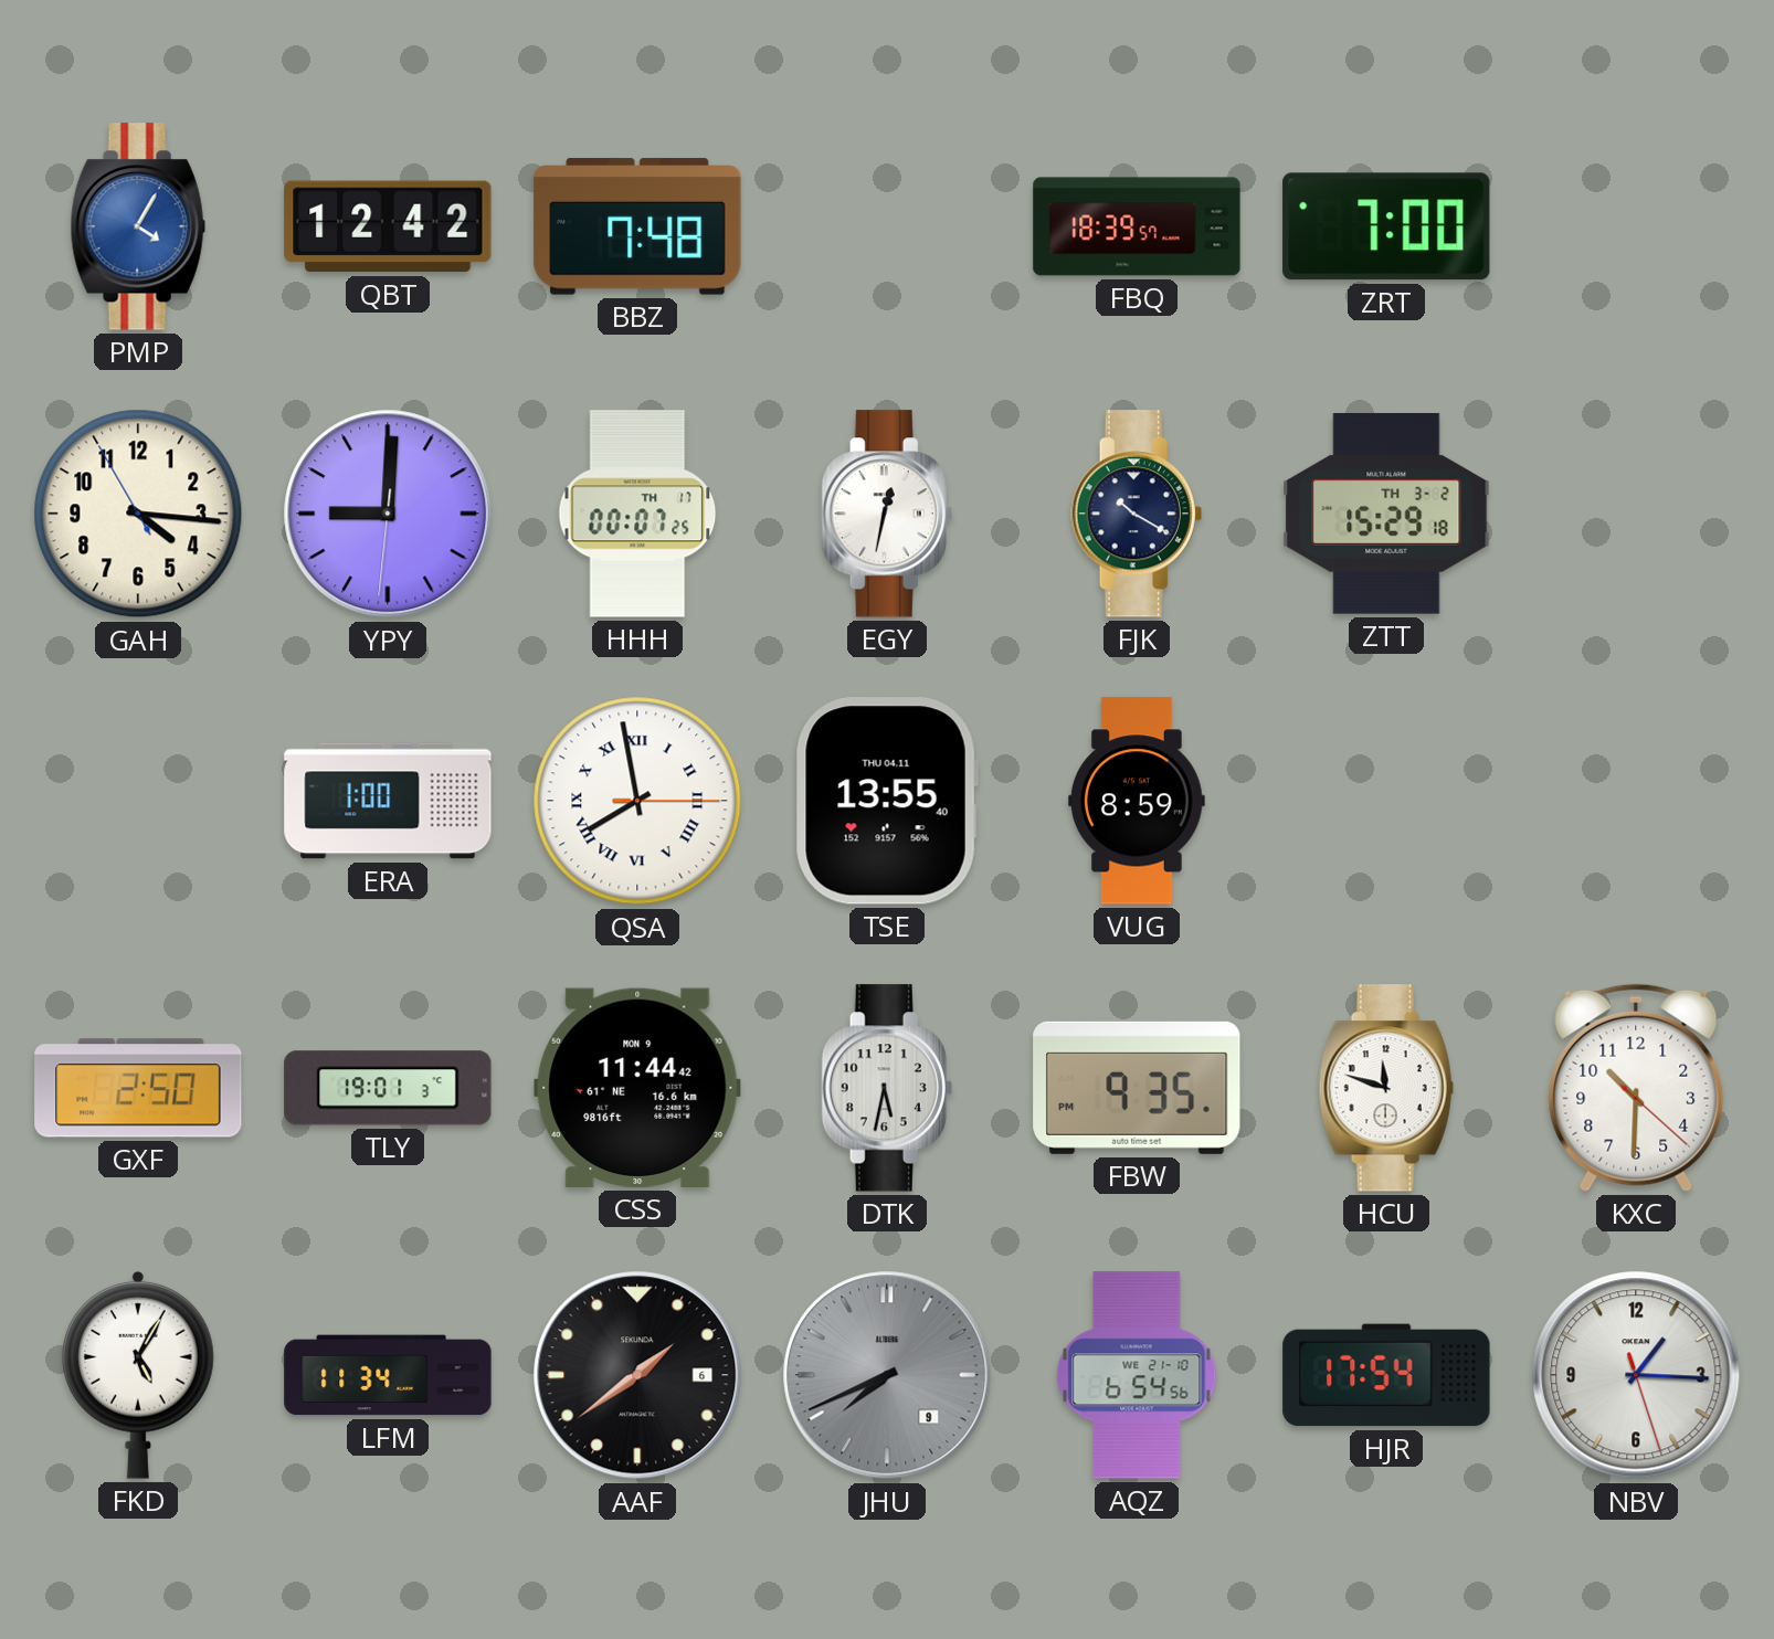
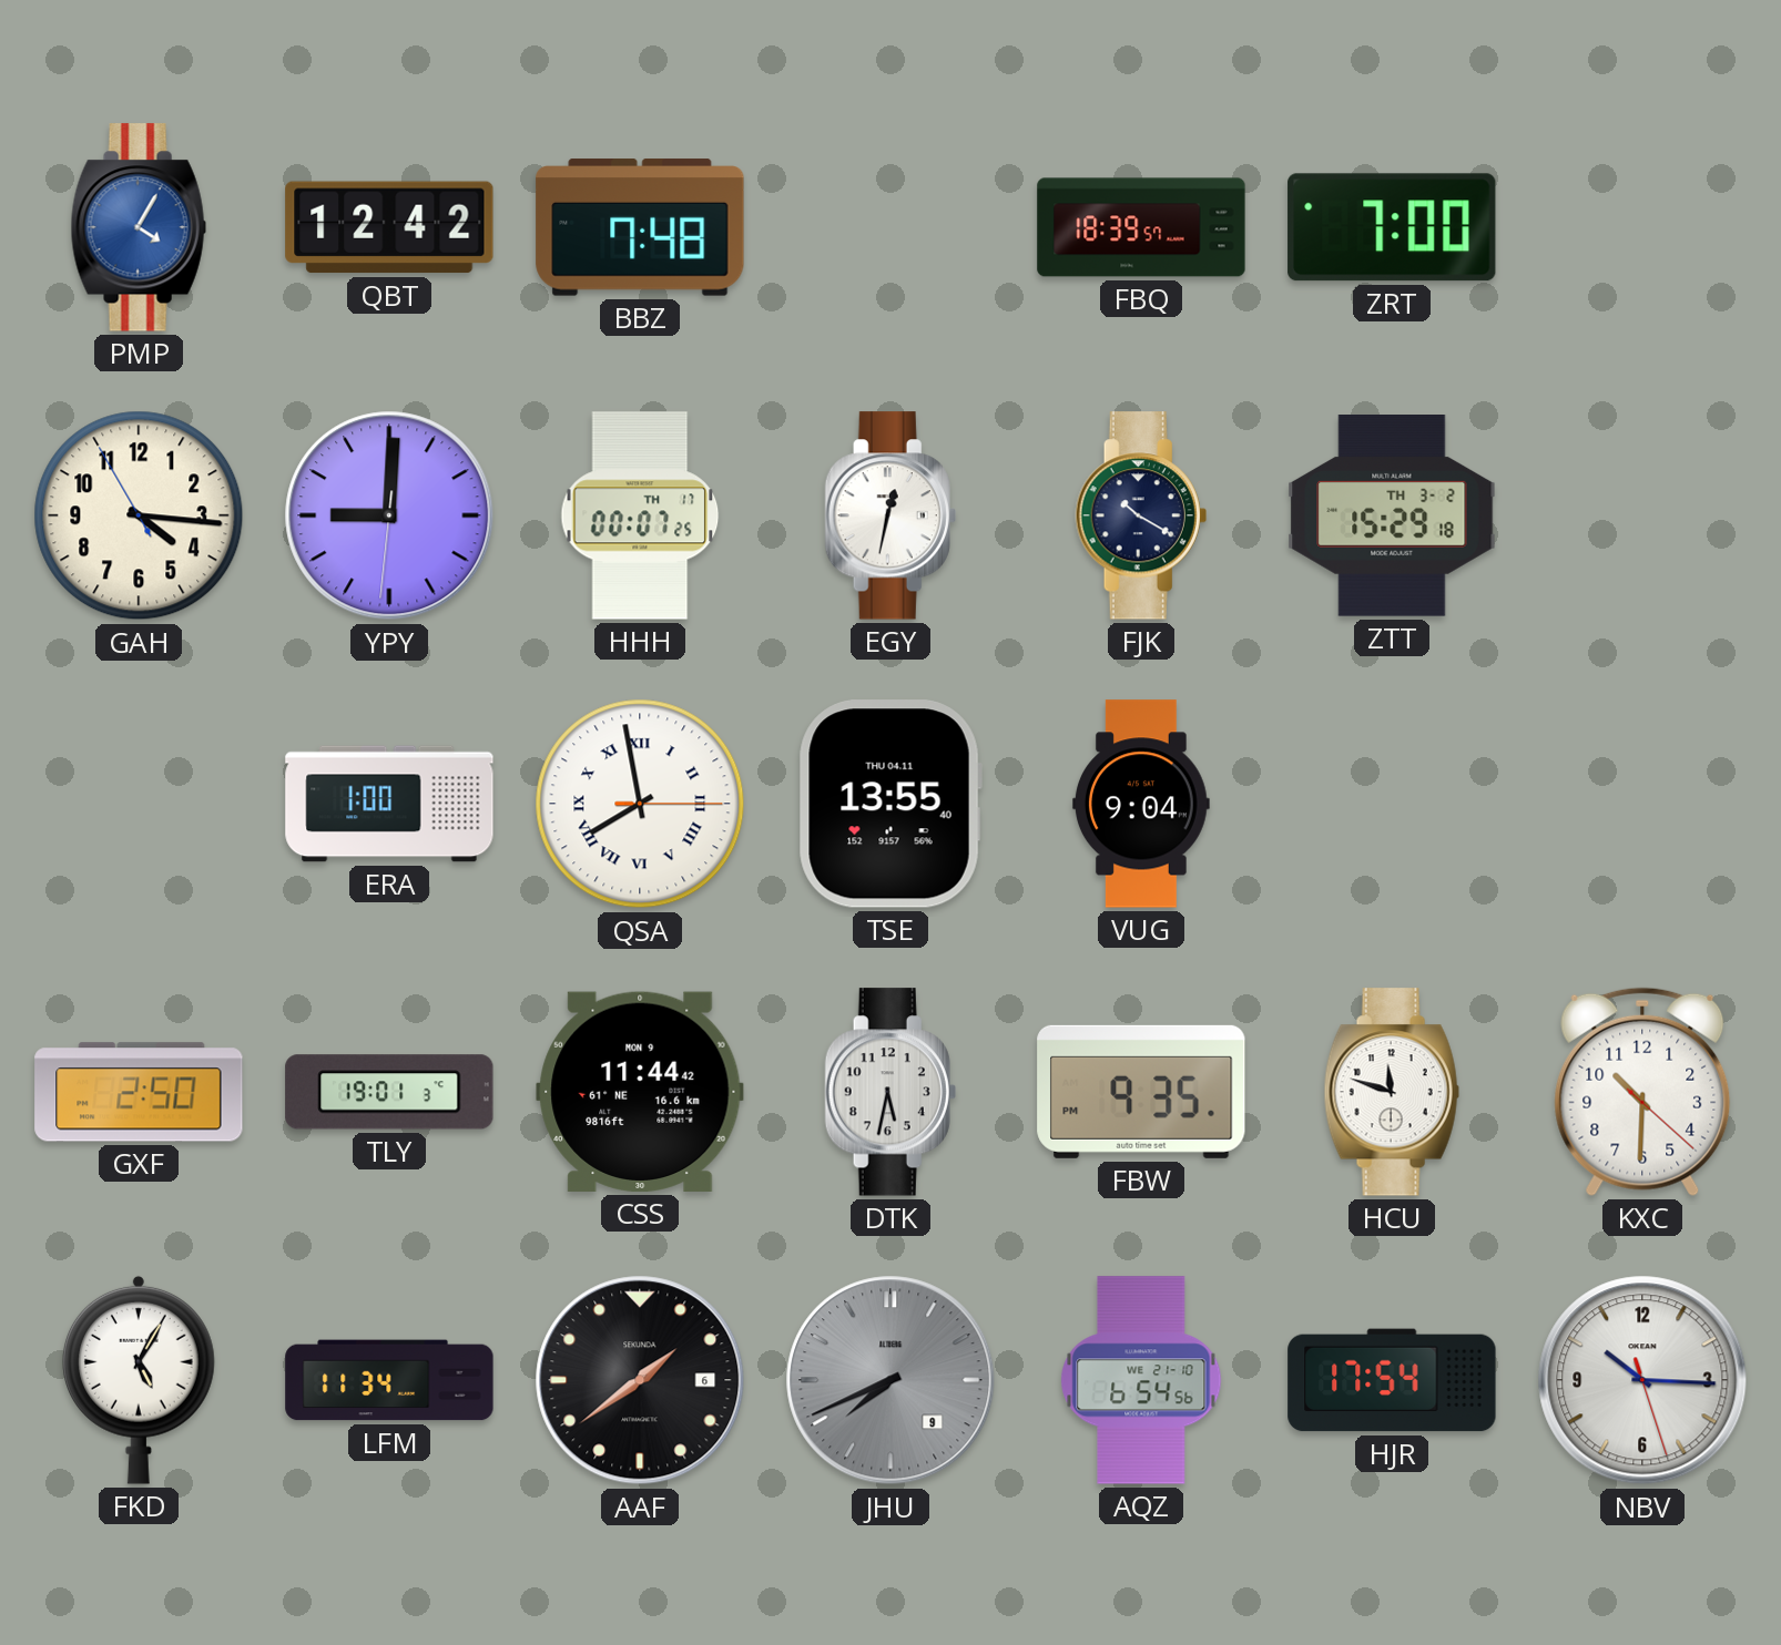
VUG: 8:59 -> 9:04 (1141, 804)
NBV: 1:15 -> 10:15 (1642, 1380)
